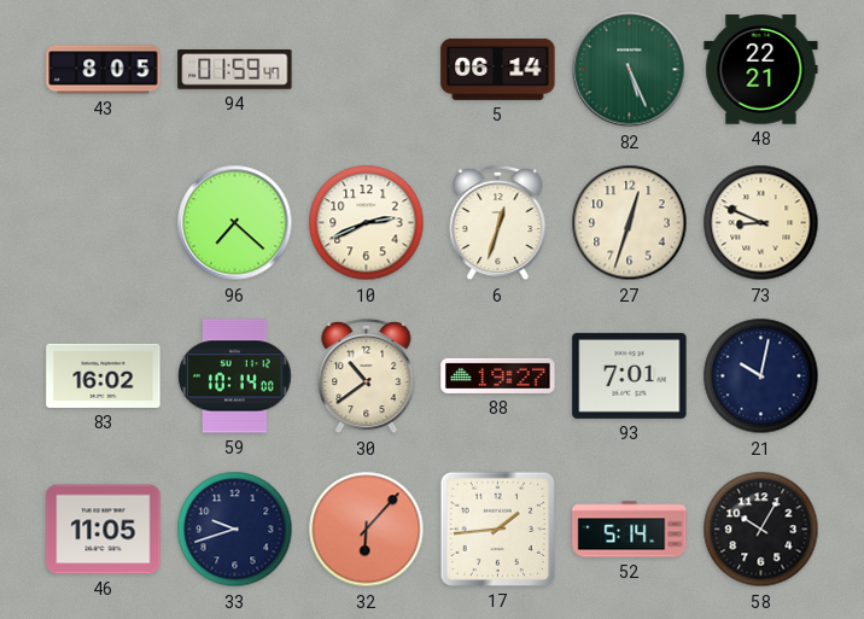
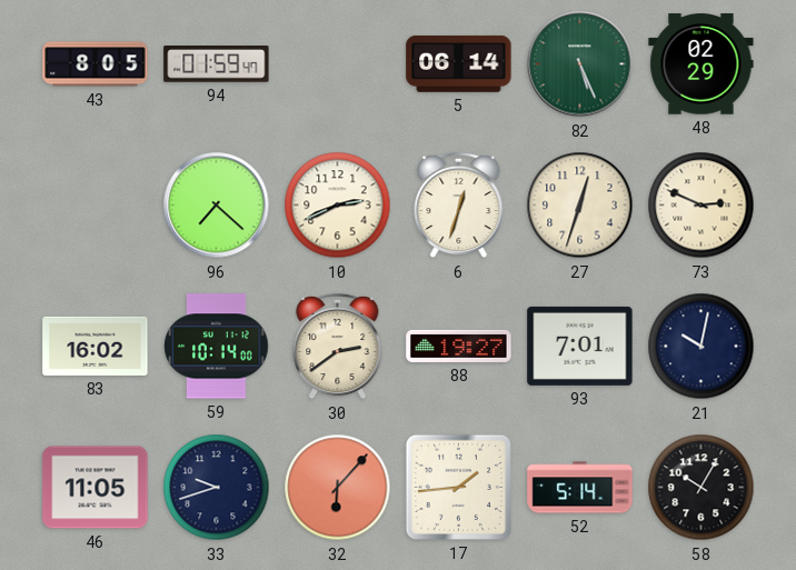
48: 22:21 -> 02:29 (702, 64)
73: 8:49 -> 2:49 (702, 206)
30: 10:39 -> 2:39 (338, 347)
